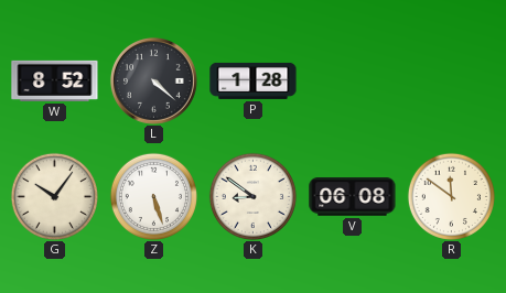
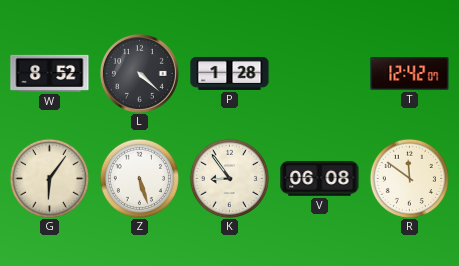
T: none -> 12:42 (410, 74)
G: 10:06 -> 6:06 (49, 178)
K: 8:51 -> 8:54 (229, 178)
